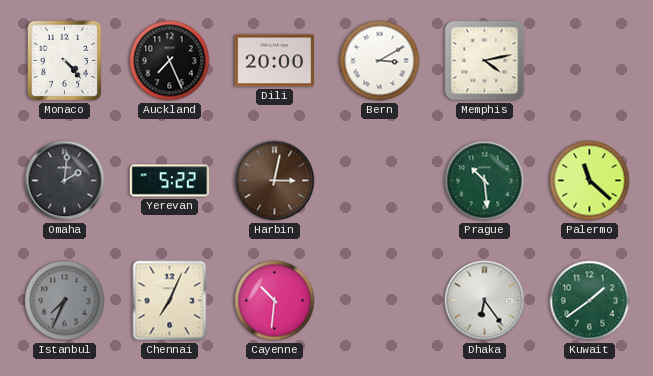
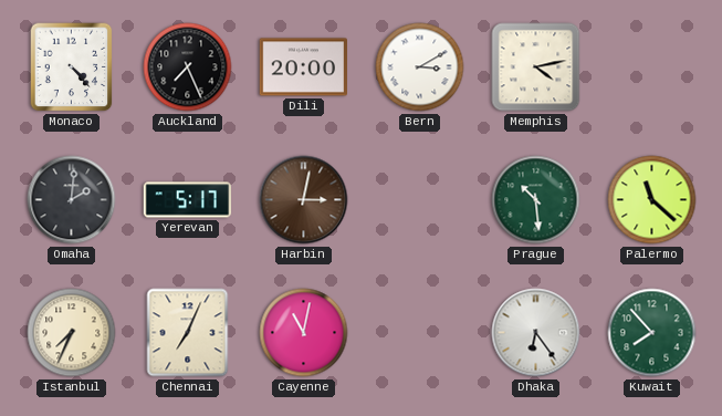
Yerevan: 5:22 -> 5:17 (188, 200)
Istanbul dial: grey -> cream (72, 333)
Cayenne: 10:31 -> 11:02 (304, 333)
Kuwait: 1:39 -> 7:53 (652, 333)
